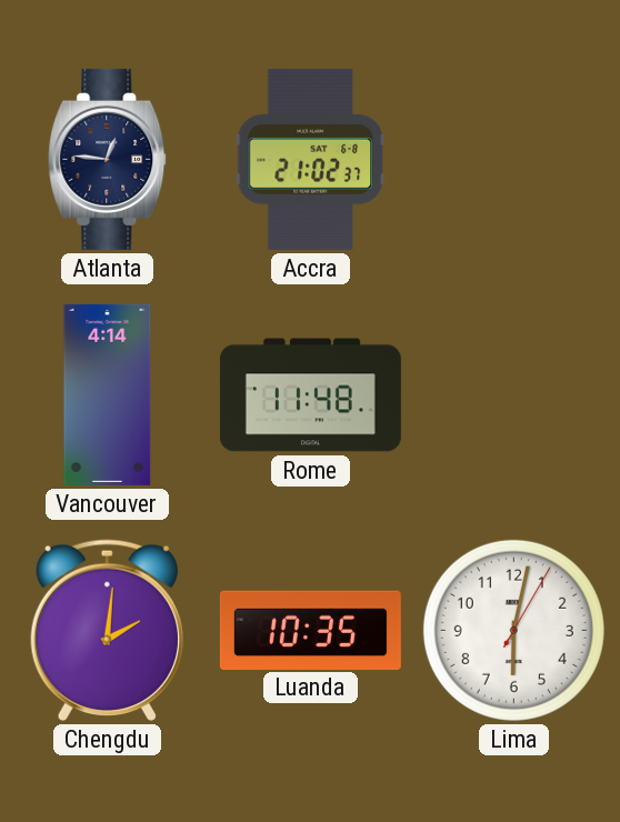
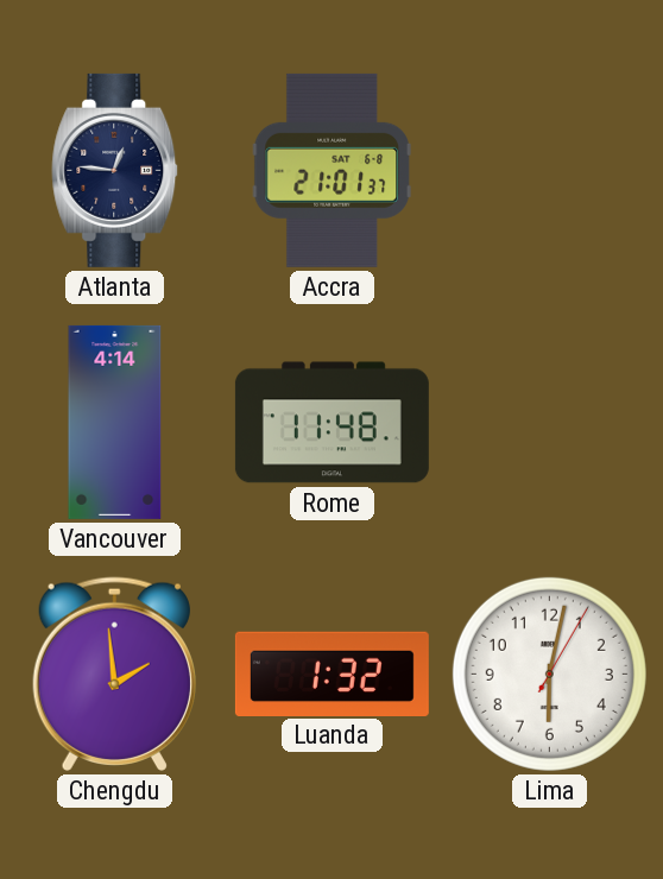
Accra: 21:02 -> 21:01 (331, 170)
Chengdu: 2:01 -> 1:59 (114, 674)
Luanda: 10:35 -> 1:32 (331, 674)
